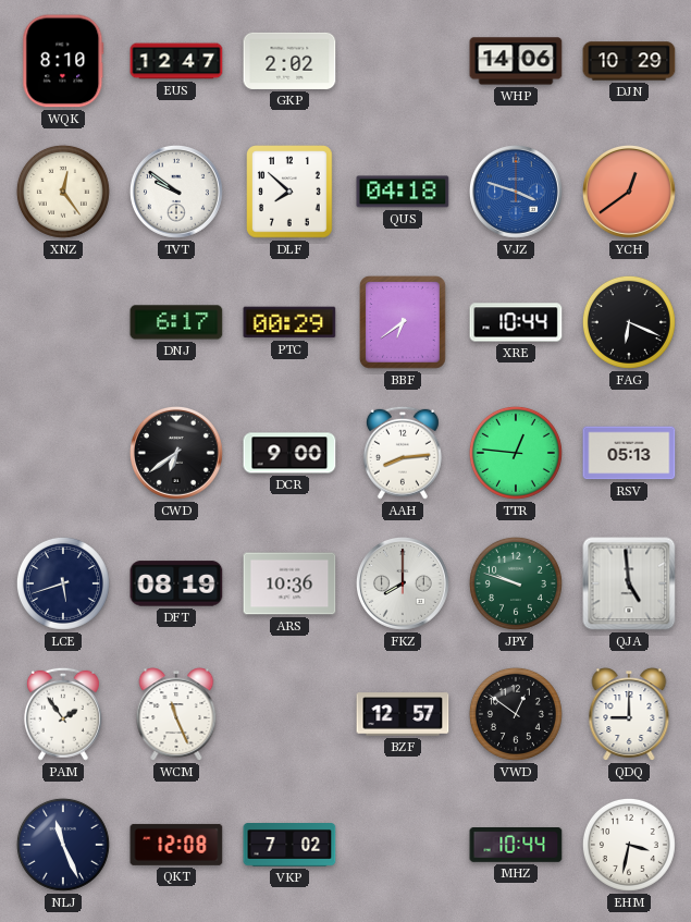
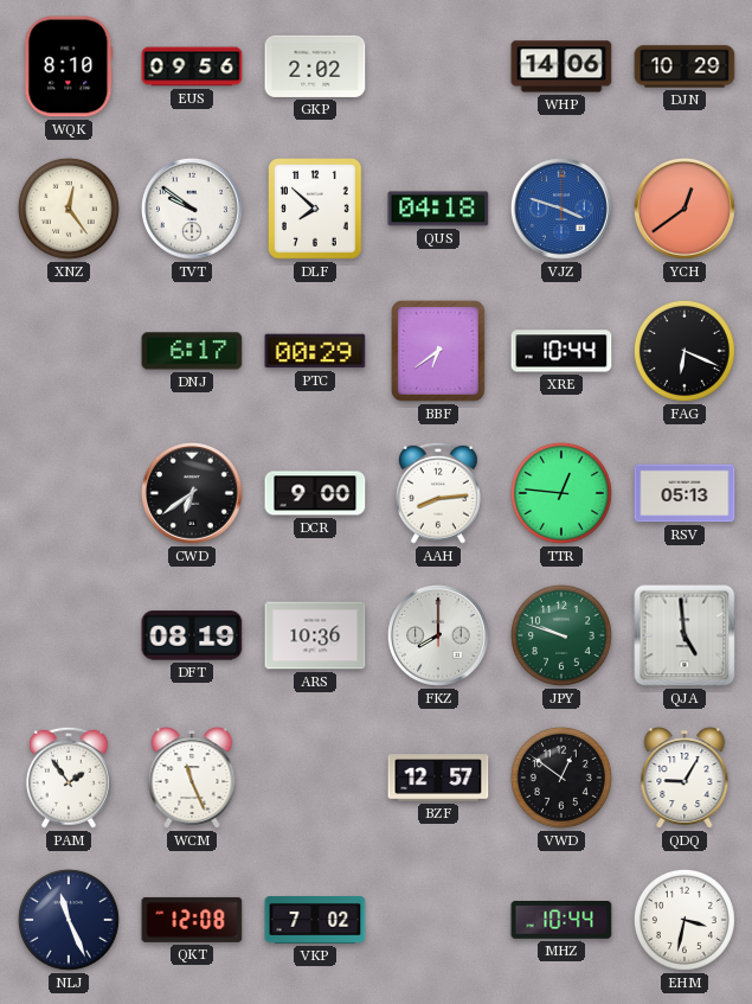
EUS: 12:47 -> 09:56 (192, 66)
LCE: 5:42 -> none (63, 583)
QDQ: 9:00 -> 9:05 (684, 778)
